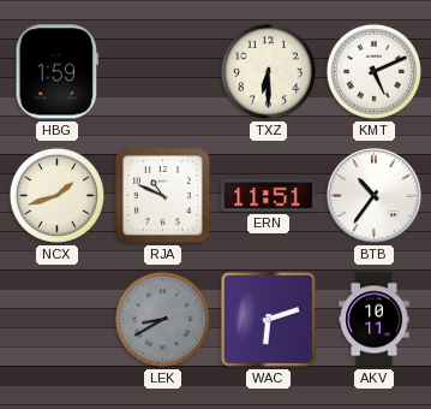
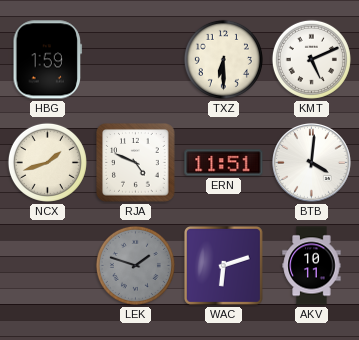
RJA: 10:49 -> 4:49 (136, 163)
BTB: 10:36 -> 4:01 (312, 163)
LEK: 8:40 -> 1:48 (135, 265)
